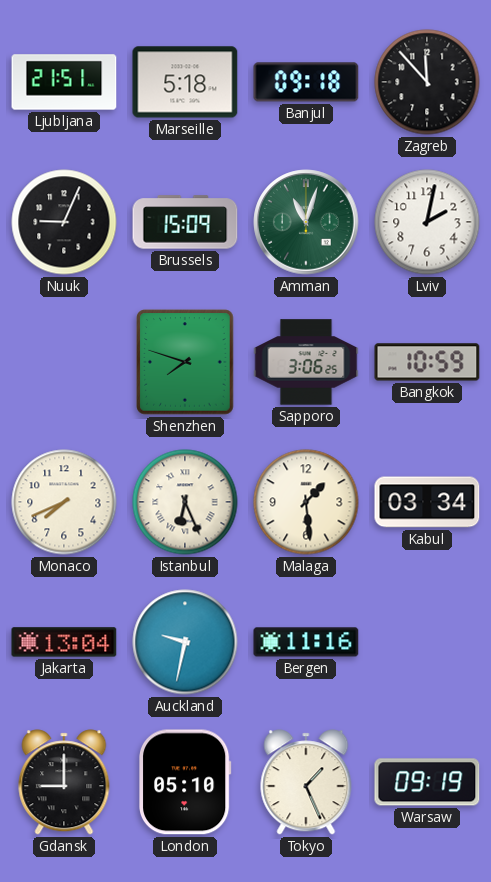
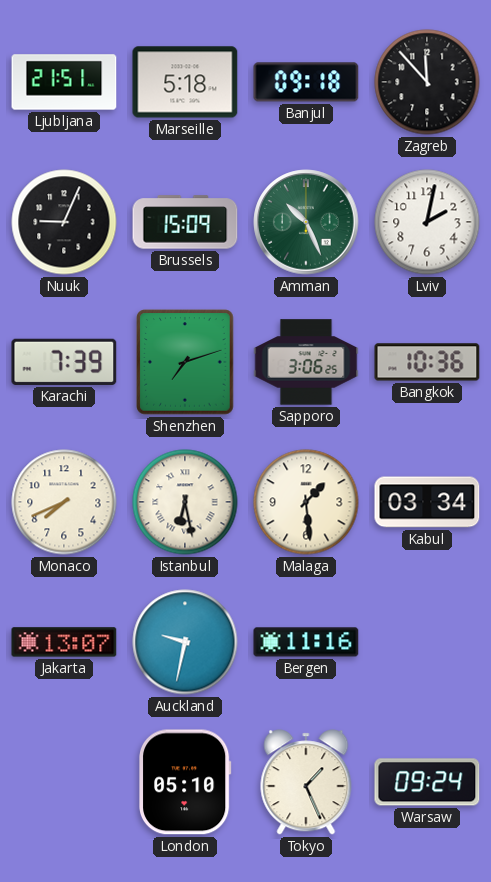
Amman: 11:03 -> 10:26 (306, 222)
Karachi: none -> 7:39 (64, 362)
Shenzhen: 7:48 -> 7:12 (185, 362)
Bangkok: 10:59 -> 10:36 (427, 362)
Istanbul: 6:26 -> 6:28 (185, 502)
Jakarta: 13:04 -> 13:07 (64, 642)
Gdansk: 9:00 -> none (64, 782)
Warsaw: 09:19 -> 09:24 (427, 782)
